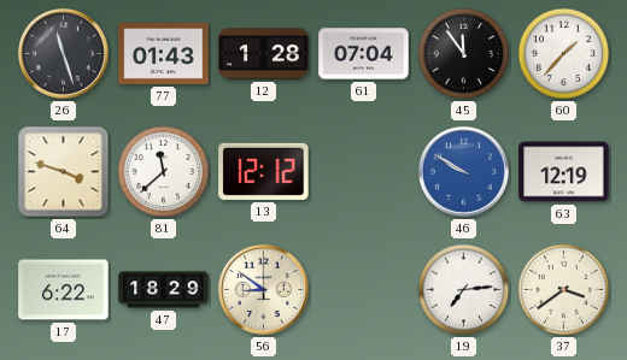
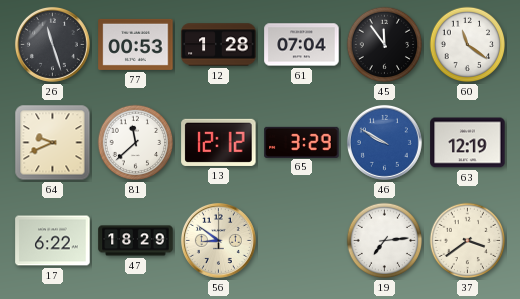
77: 01:43 -> 00:53 (136, 44)
60: 1:37 -> 11:21 (468, 45)
64: 3:48 -> 9:41 (53, 143)
65: none -> 3:29 (302, 142)
